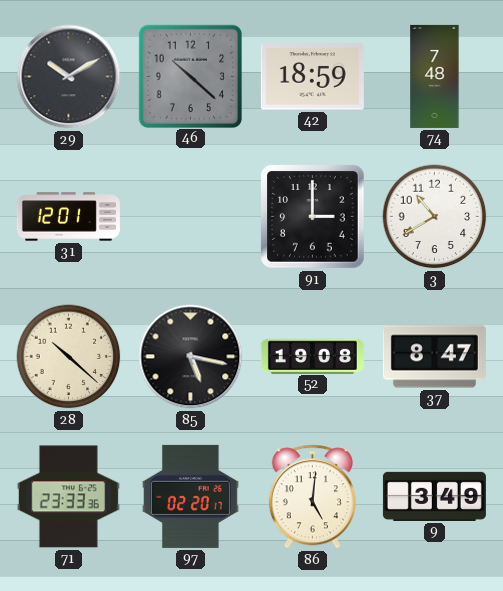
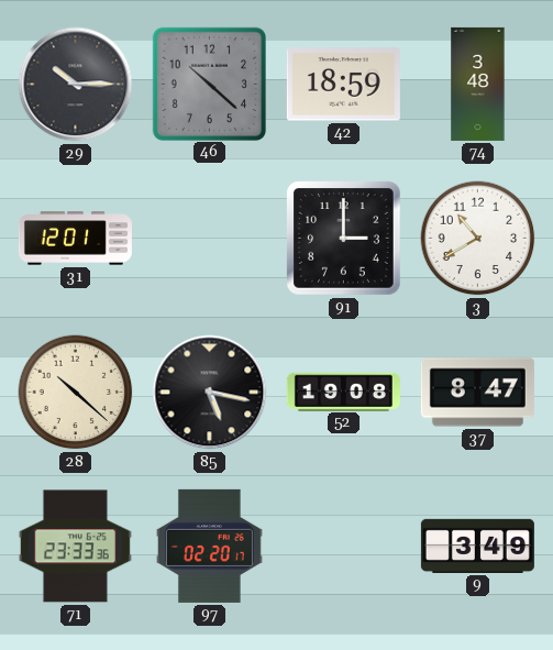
29: 10:10 -> 10:15 (76, 85)
74: 7:48 -> 3:48 (478, 84)
86: 5:01 -> none (312, 497)
